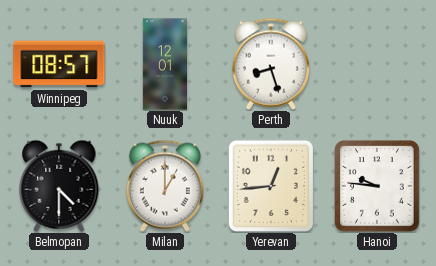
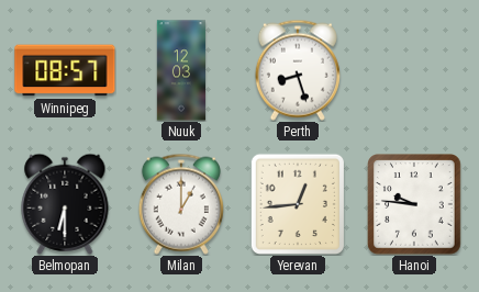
Nuuk: 12:01 -> 12:03 (180, 70)
Belmopan: 4:30 -> 6:30 (65, 204)
